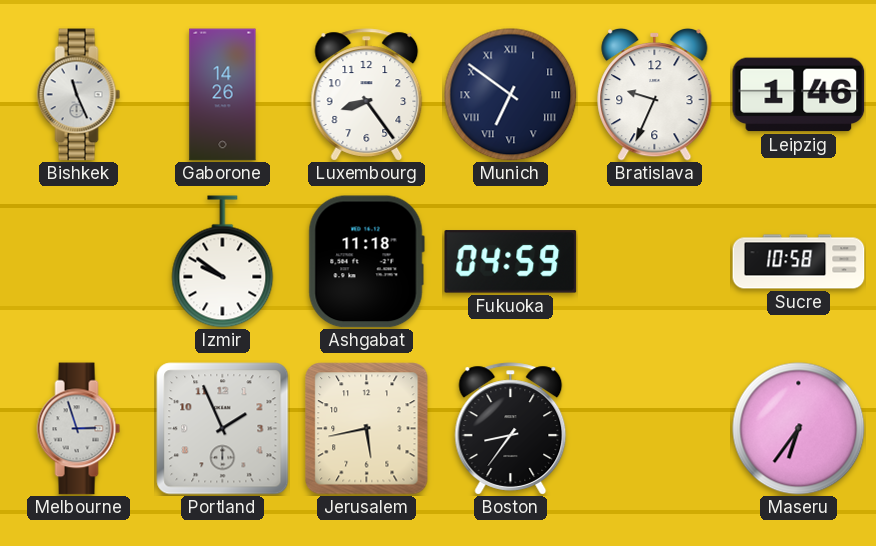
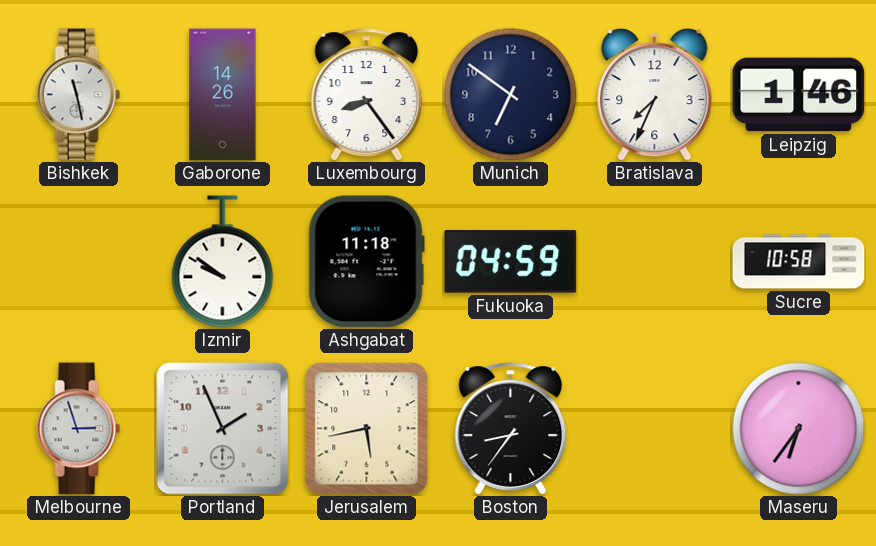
Bishkek: 11:26 -> 11:28 (79, 95)
Munich numerals: Roman -> Arabic (511, 95)
Bratislava: 9:34 -> 7:34 (655, 94)
